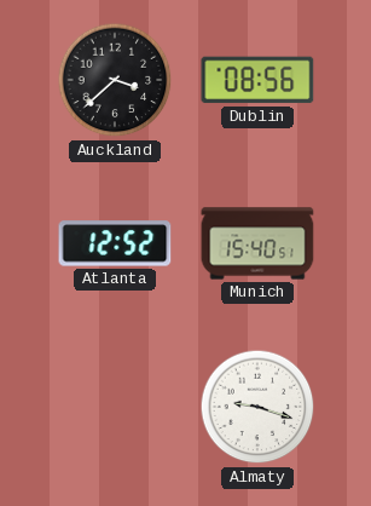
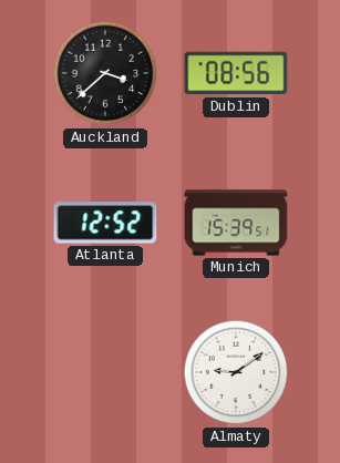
Munich: 15:40 -> 15:39 (236, 223)
Almaty: 9:18 -> 9:09 (236, 372)
